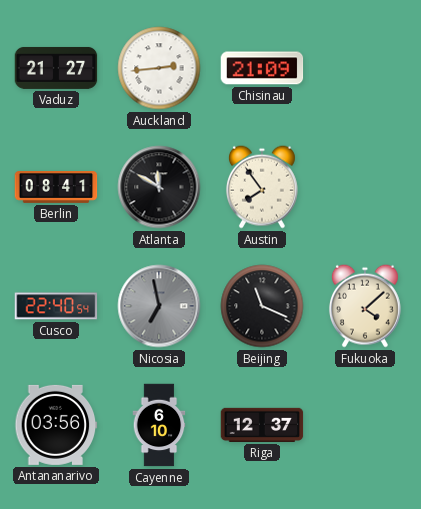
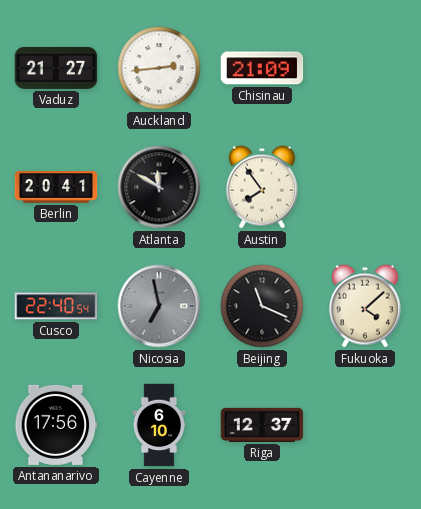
Berlin: 08:41 -> 20:41 (56, 188)
Antananarivo: 03:56 -> 17:56 (56, 425)
